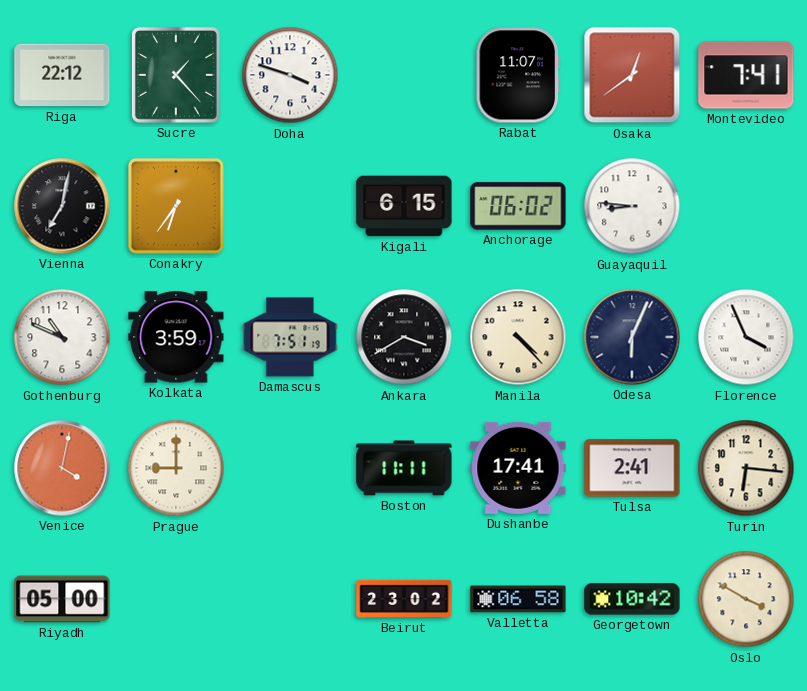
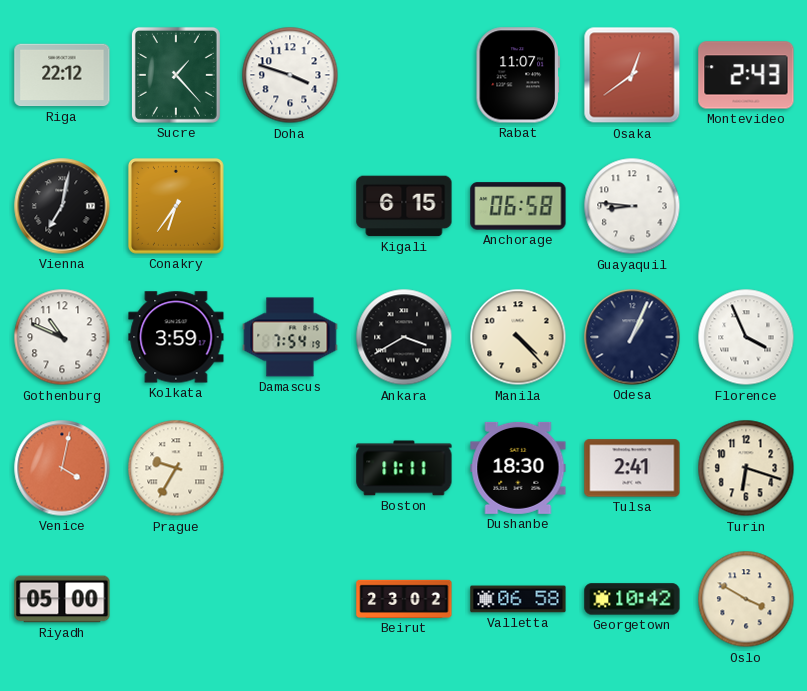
Montevideo: 7:41 -> 2:43 (746, 75)
Anchorage: 06:02 -> 06:58 (518, 206)
Damascus: 7:51 -> 7:54 (290, 337)
Odesa: 6:04 -> 1:04 (632, 337)
Prague: 9:00 -> 9:35 (176, 468)
Dushanbe: 17:41 -> 18:30 (518, 468)
Turin: 6:16 -> 6:18 (746, 468)
